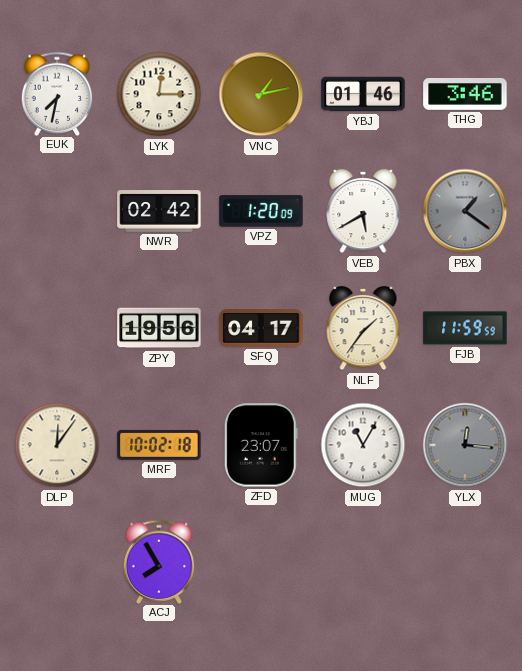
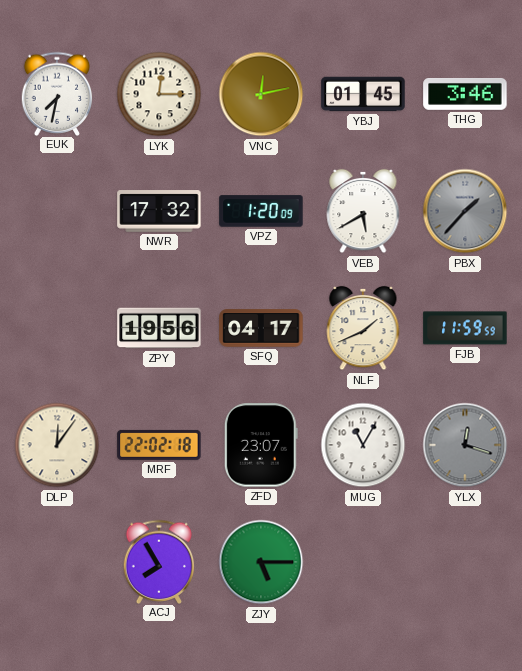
VNC: 1:13 -> 12:13 (261, 94)
YBJ: 01:46 -> 01:45 (363, 94)
NWR: 02:42 -> 17:32 (159, 211)
PBX: 1:21 -> 1:37 (465, 211)
NLF: 1:36 -> 1:41 (363, 328)
MRF: 10:02 -> 22:02 (159, 445)
YLX: 12:16 -> 12:18 (465, 445)
ZJY: none -> 5:15 (261, 562)
